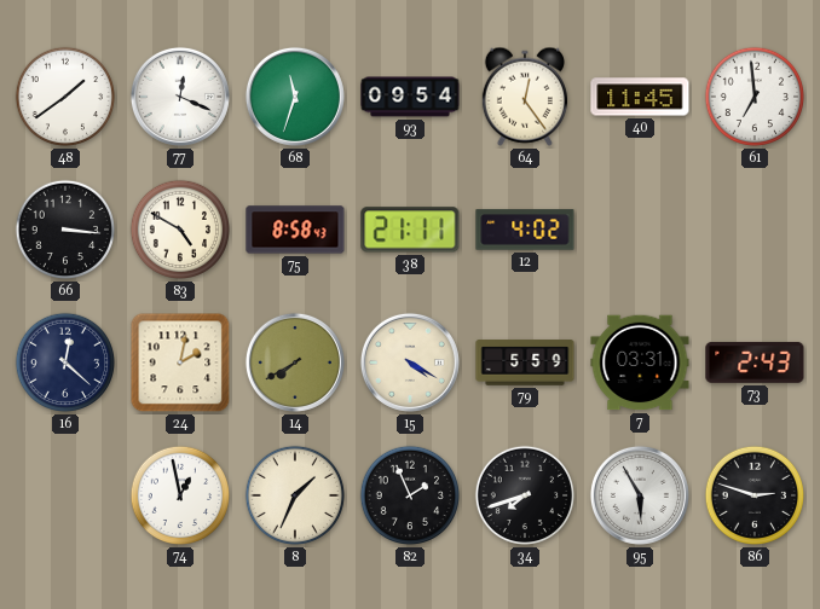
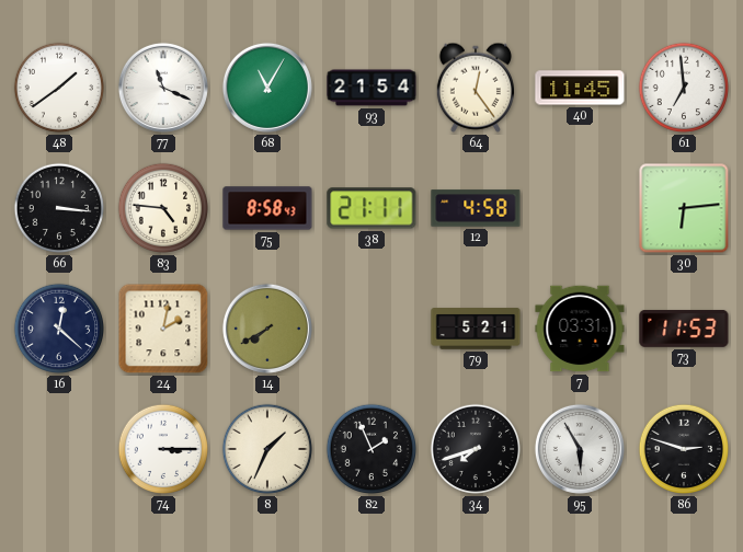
77: 12:19 -> 11:19 (163, 88)
68: 11:33 -> 11:05 (267, 88)
93: 09:54 -> 21:54 (371, 88)
83: 4:50 -> 4:46 (163, 208)
12: 4:02 -> 4:58 (476, 208)
30: none -> 6:14 (684, 208)
15: 4:20 -> none (410, 362)
79: 5:59 -> 5:21 (476, 329)
73: 2:43 -> 11:53 (684, 329)
74: 12:58 -> 3:15 (163, 449)
